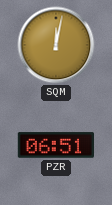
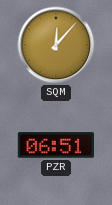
SQM: 12:02 -> 12:07 (56, 45)
